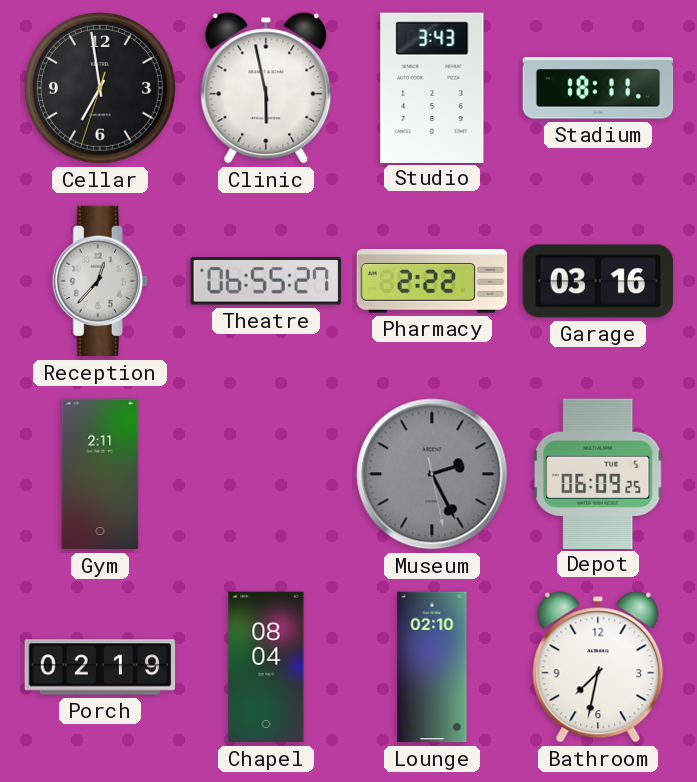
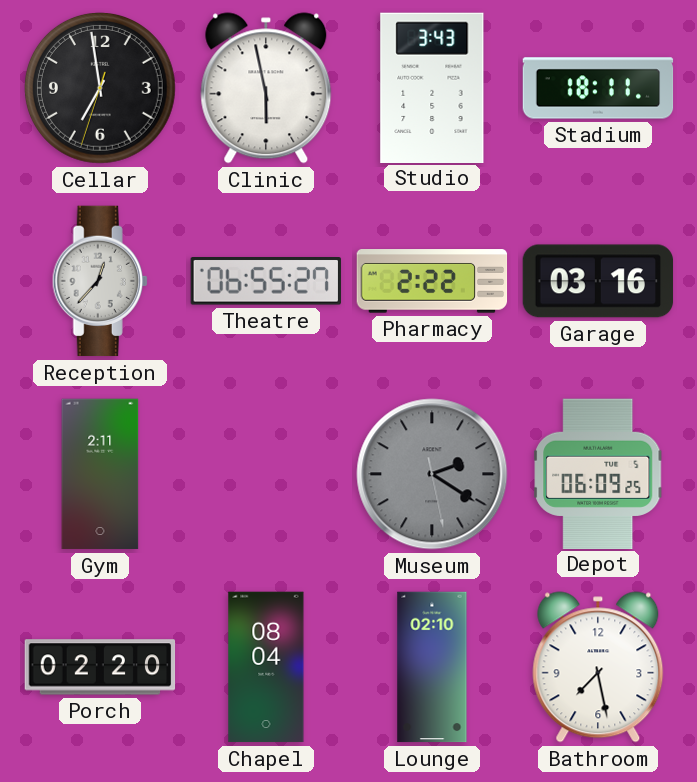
Museum: 2:25 -> 2:20 (432, 474)
Porch: 02:19 -> 02:20 (100, 667)
Bathroom: 7:32 -> 7:28 (598, 667)
